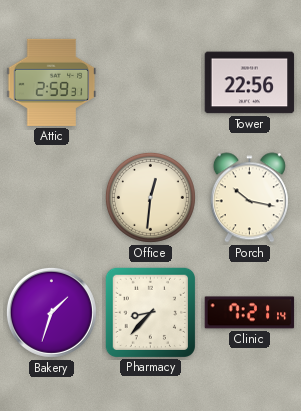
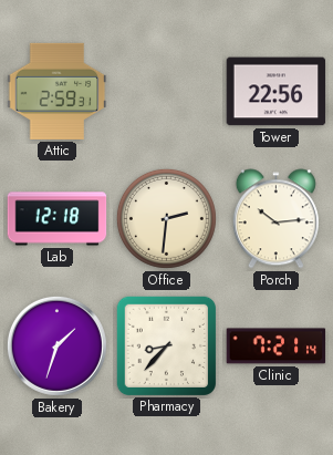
Lab: none -> 12:18 (58, 219)
Office: 12:31 -> 2:31 (166, 218)
Porch: 10:17 -> 10:14 (275, 219)
